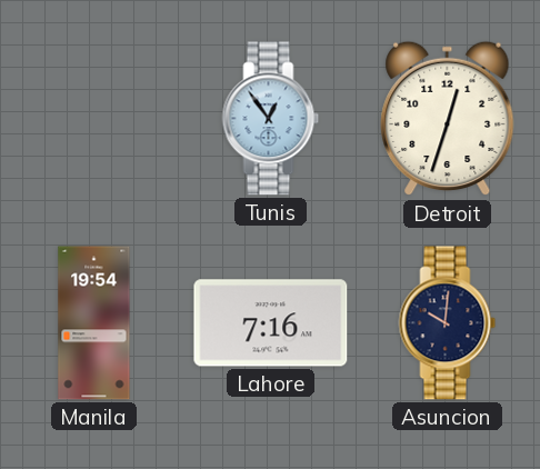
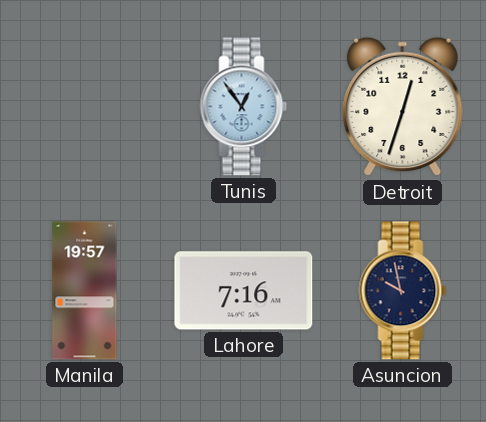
Manila: 19:54 -> 19:57 (85, 291)
Asuncion: 10:01 -> 9:58 (403, 291)
